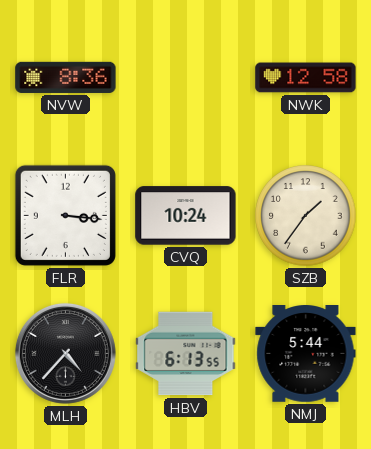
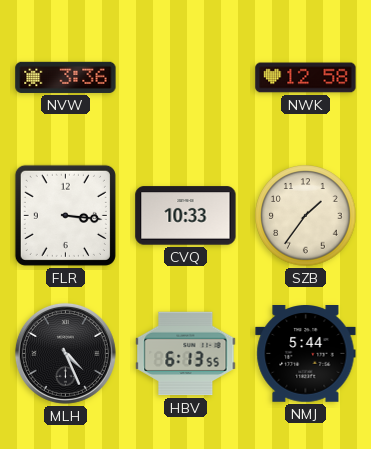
NVW: 8:36 -> 3:36 (66, 77)
CVQ: 10:24 -> 10:33 (186, 216)
MLH: 4:37 -> 4:26 (65, 353)
